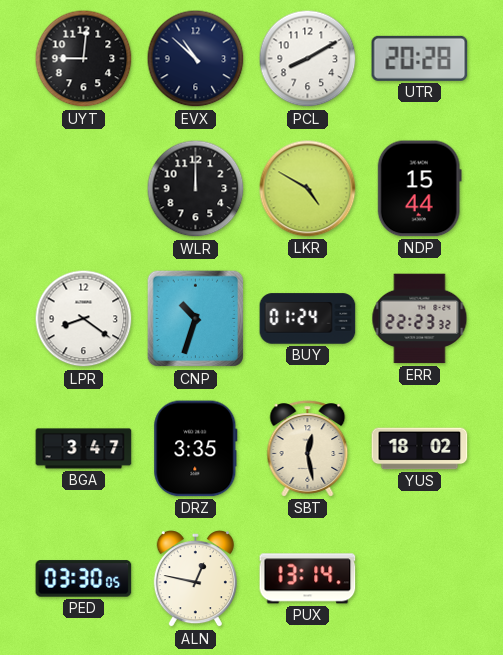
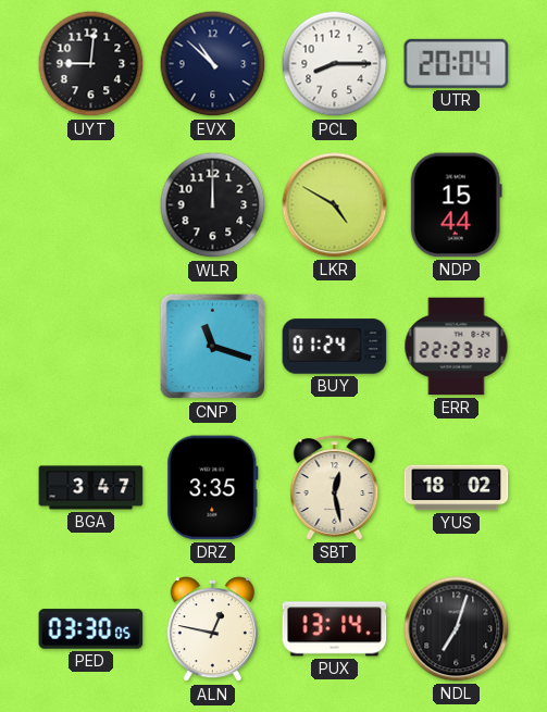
PCL: 8:10 -> 8:15 (335, 64)
UTR: 20:28 -> 20:04 (457, 63)
LPR: 8:21 -> none (84, 319)
CNP: 10:33 -> 11:18 (213, 347)
NDL: none -> 7:03 (457, 629)
